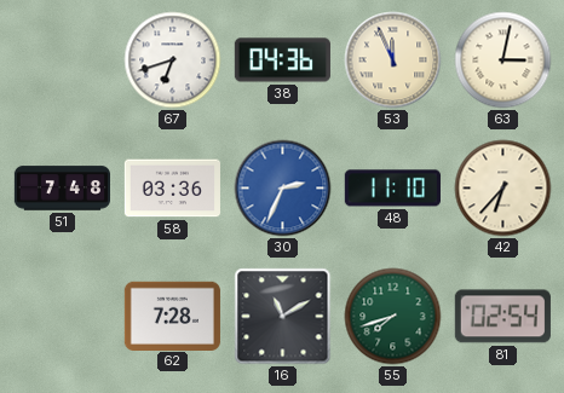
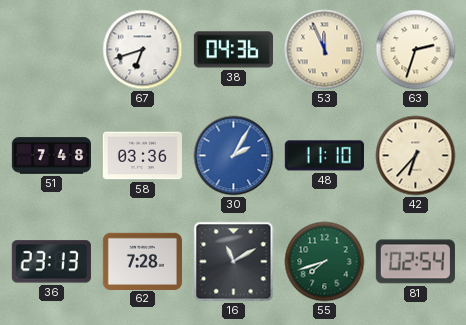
63: 3:02 -> 2:33 (416, 50)
30: 2:34 -> 2:05 (234, 156)
36: none -> 23:13 (51, 262)
